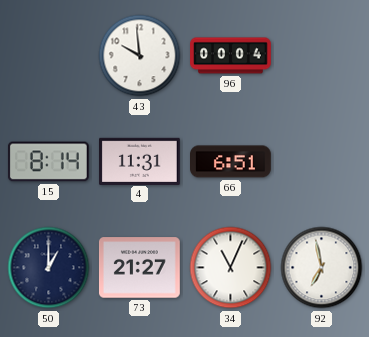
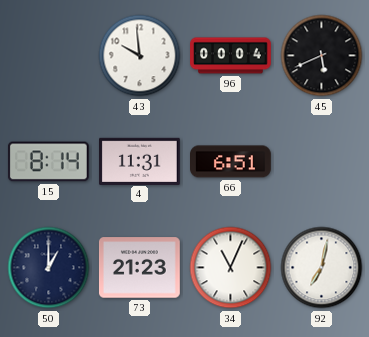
45: none -> 5:41 (322, 56)
73: 21:27 -> 21:23 (140, 268)
92: 6:58 -> 7:02 (322, 268)
